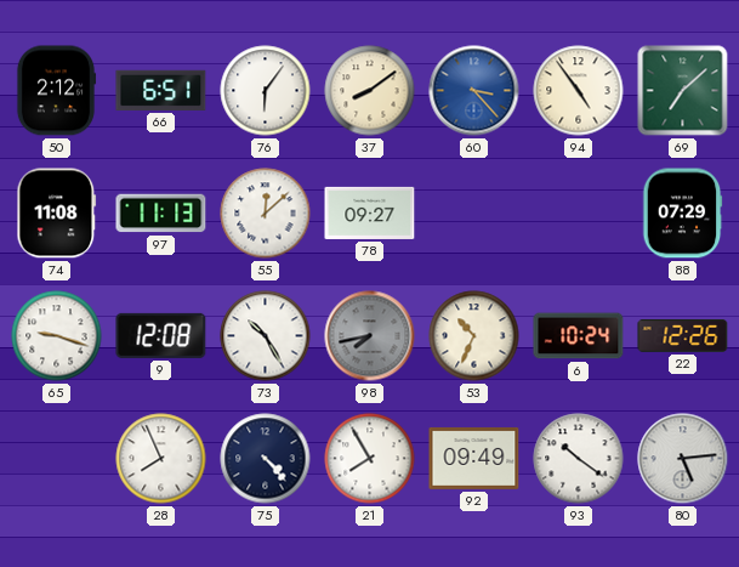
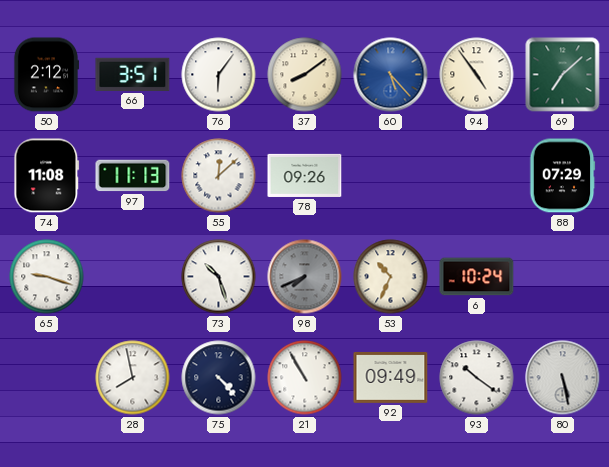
66: 6:51 -> 3:51 (133, 74)
60: 3:23 -> 5:23 (391, 75)
78: 09:27 -> 09:26 (305, 175)
9: 12:08 -> none (161, 335)
73: 10:25 -> 10:27 (219, 277)
98: 7:43 -> 7:41 (305, 277)
22: 12:26 -> none (683, 335)
28: 7:56 -> 7:58 (133, 378)
21: 7:55 -> 10:55 (305, 378)
80: 5:14 -> 5:28 (563, 378)
